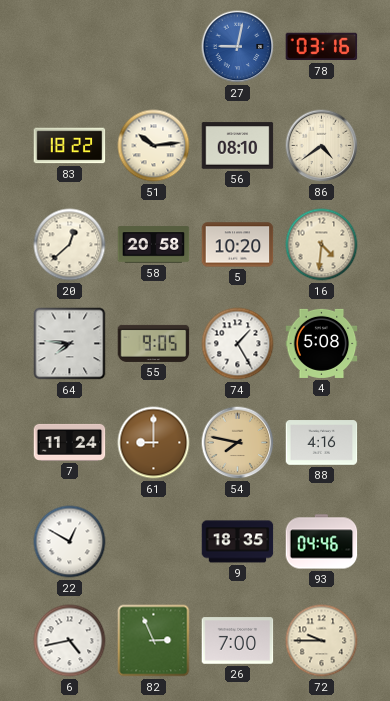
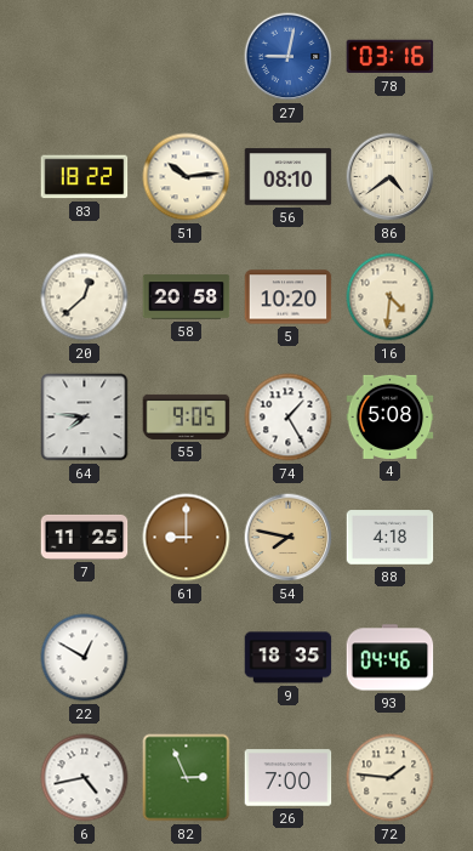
7: 11:24 -> 11:25 (85, 537)
88: 4:16 -> 4:18 (391, 538)
72: 9:45 -> 1:46 (391, 778)
